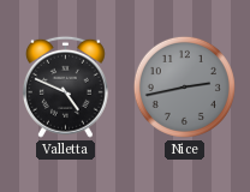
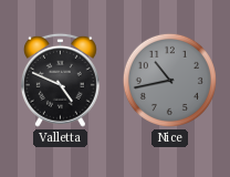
Nice: 2:43 -> 10:43 (169, 80)
